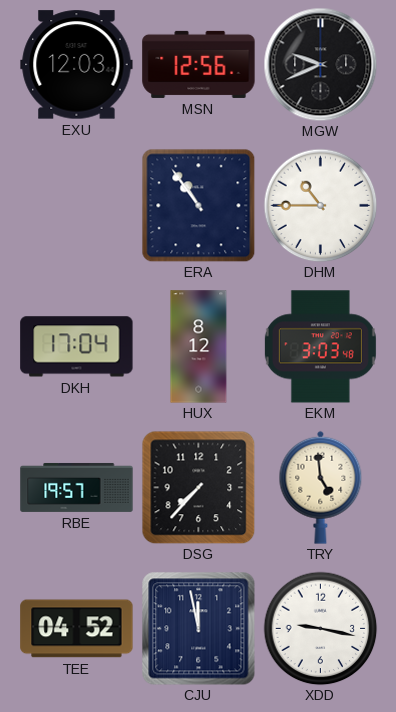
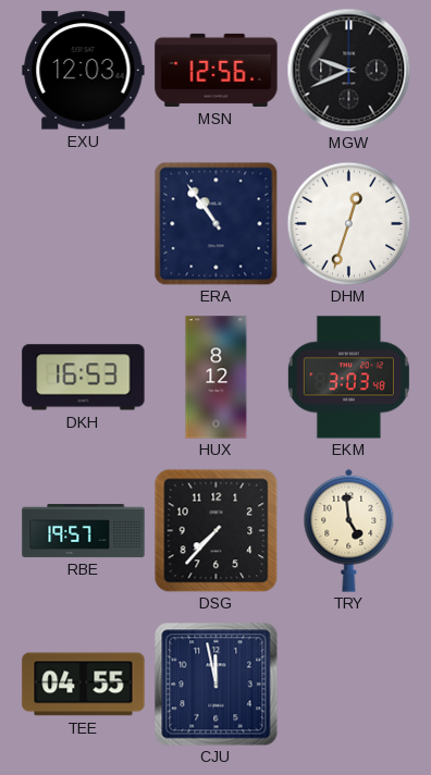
DHM: 10:45 -> 12:33 (348, 223)
DKH: 17:04 -> 16:53 (84, 378)
TEE: 04:52 -> 04:55 (84, 685)
XDD: 9:17 -> none (320, 628)
